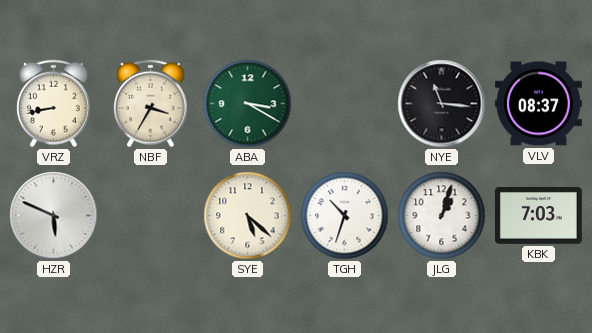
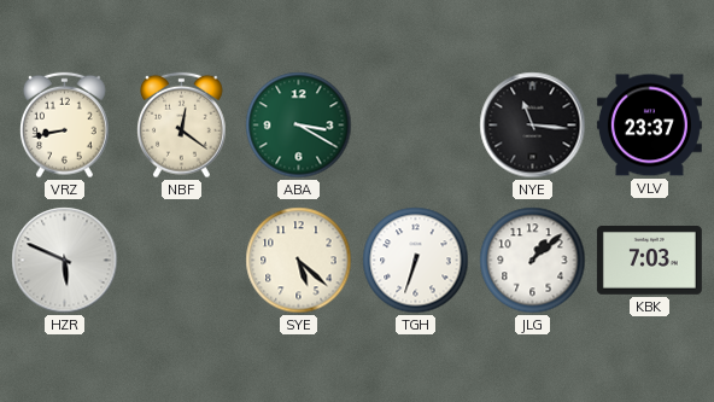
NBF: 3:35 -> 12:21 (182, 126)
VLV: 08:37 -> 23:37 (649, 126)
TGH: 10:33 -> 6:33 (416, 261)
JLG: 1:03 -> 1:08 (533, 261)
